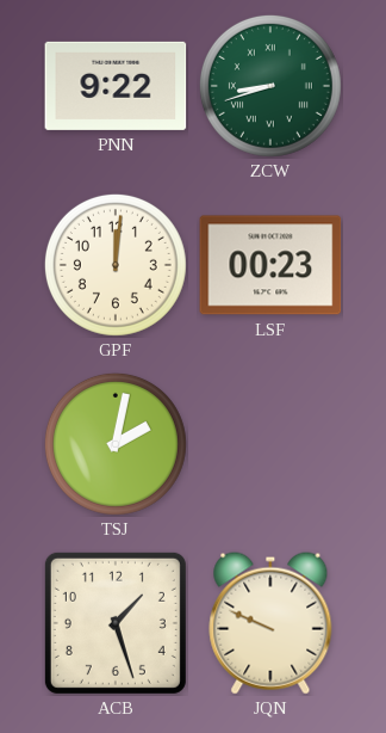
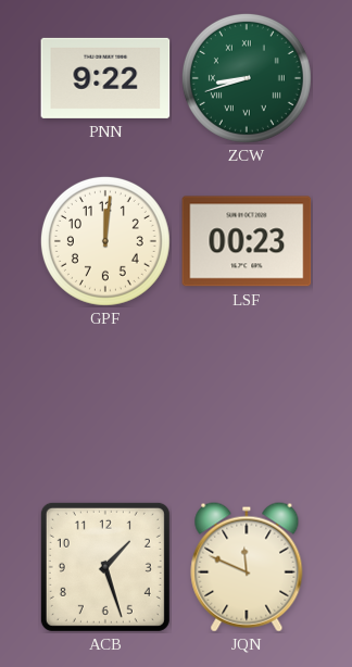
TSJ: 2:02 -> none (116, 444)
JQN: 9:49 -> 11:49 (247, 567)
